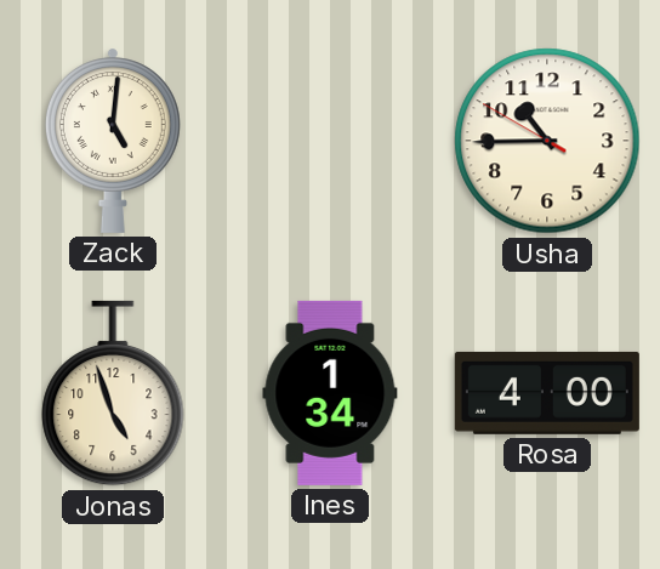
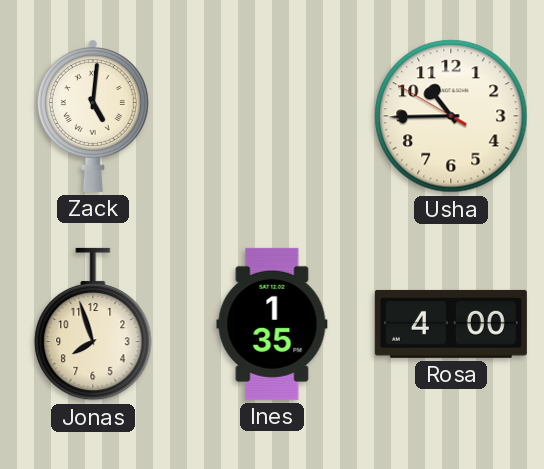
Jonas: 4:57 -> 7:57 (93, 324)
Ines: 1:34 -> 1:35 (272, 324)
